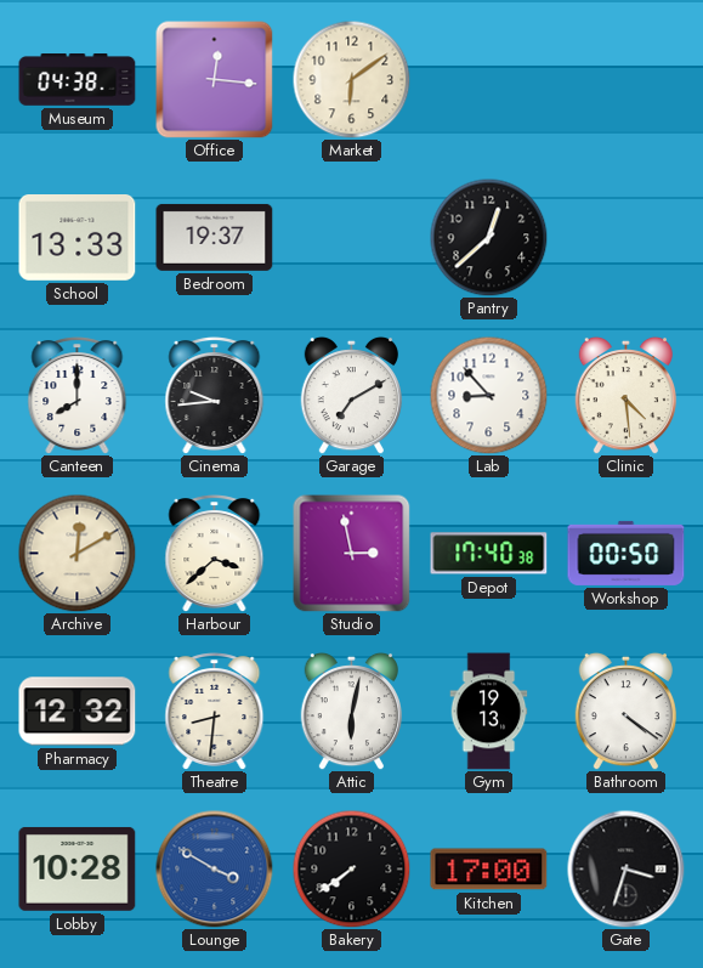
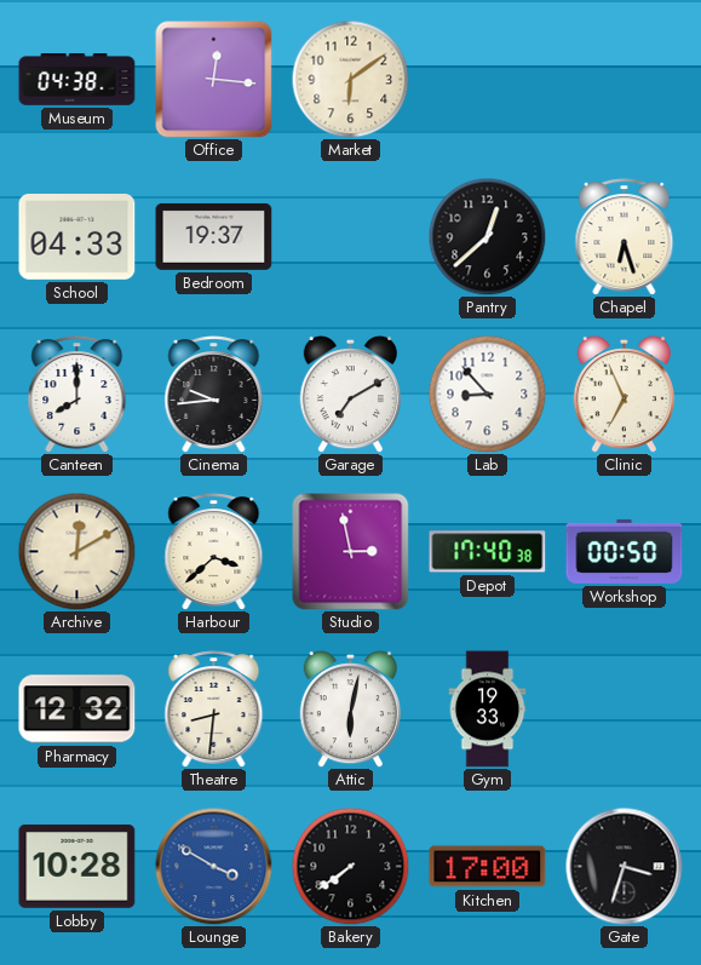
School: 13:33 -> 04:33 (77, 237)
Chapel: none -> 6:27 (625, 237)
Clinic: 4:29 -> 6:56 (624, 394)
Gym: 19:13 -> 19:33 (488, 710)
Bathroom: 4:21 -> none (625, 711)
